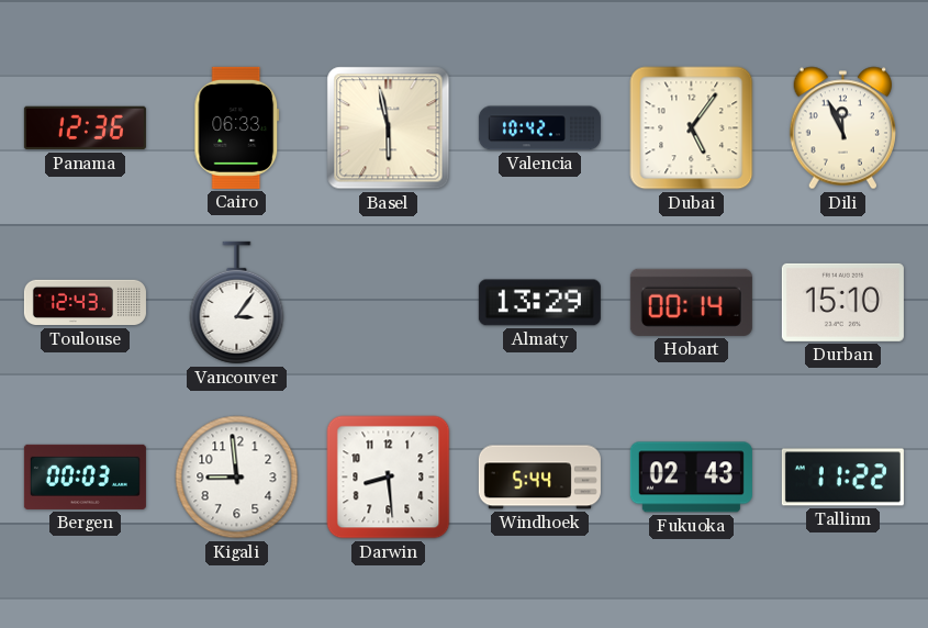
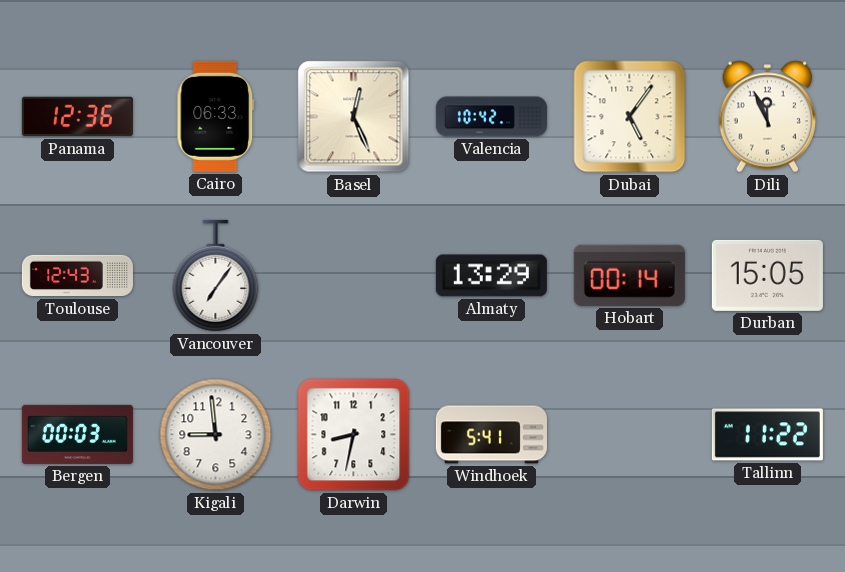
Basel: 5:58 -> 12:26 (354, 117)
Vancouver: 3:06 -> 7:06 (216, 276)
Durban: 15:10 -> 15:05 (767, 275)
Darwin: 8:29 -> 8:32 (354, 435)
Windhoek: 5:44 -> 5:41 (491, 435)
Fukuoka: 02:43 -> none (691, 478)
